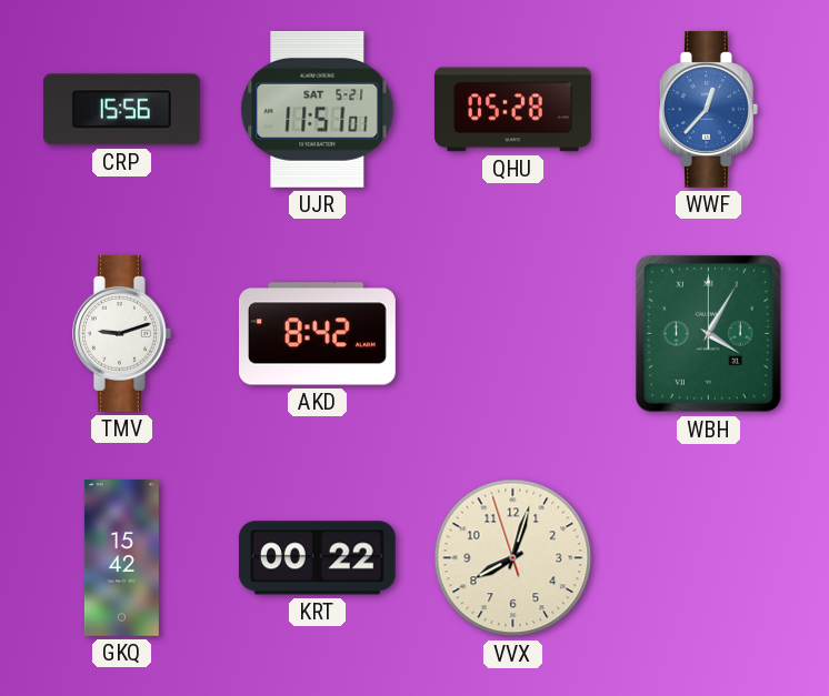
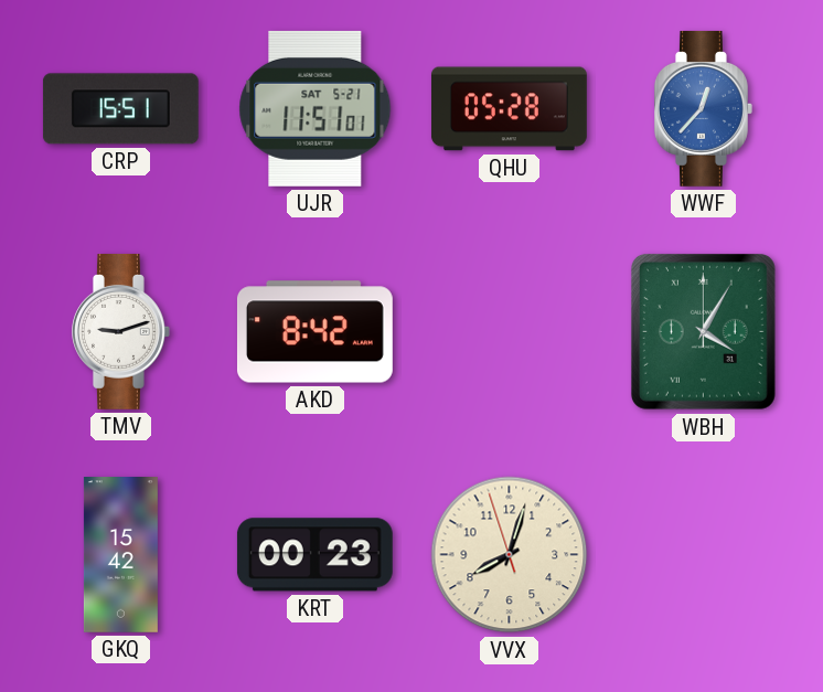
CRP: 15:56 -> 15:51 (120, 109)
KRT: 00:22 -> 00:23 (314, 555)
